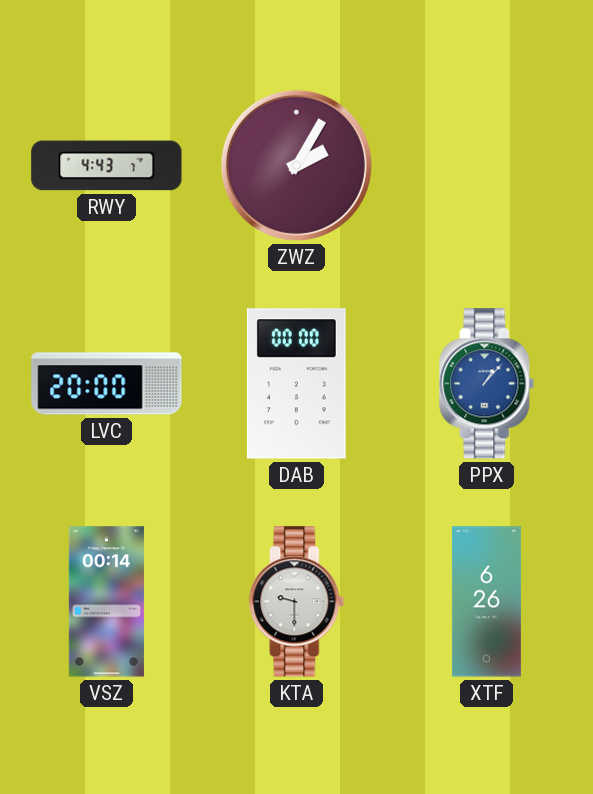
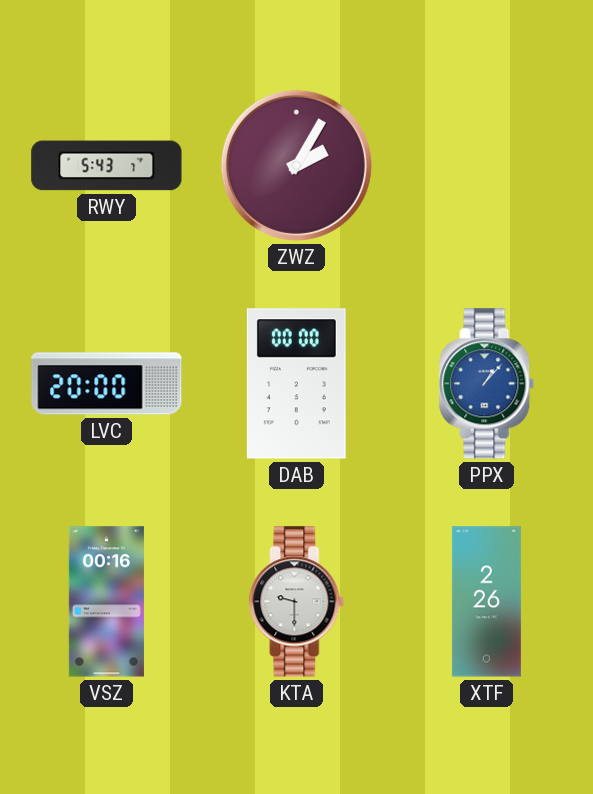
RWY: 4:43 -> 5:43 (107, 166)
VSZ: 00:14 -> 00:16 (106, 602)
XTF: 6:26 -> 2:26 (486, 602)
